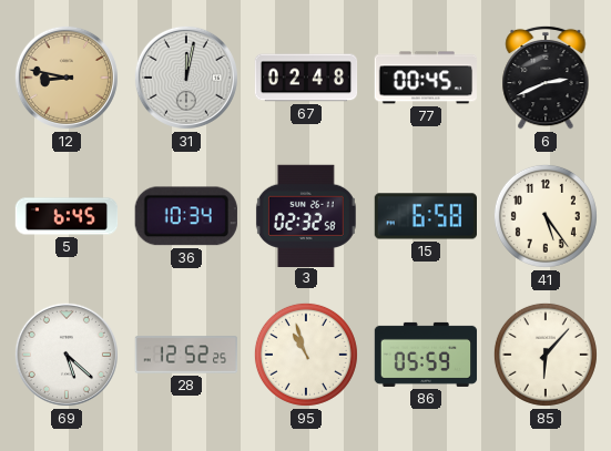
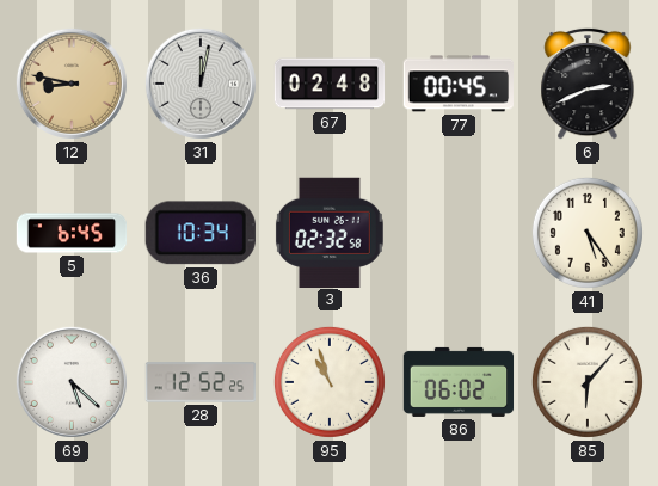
15: 6:58 -> none (425, 216)
86: 05:59 -> 06:02 (459, 382)
